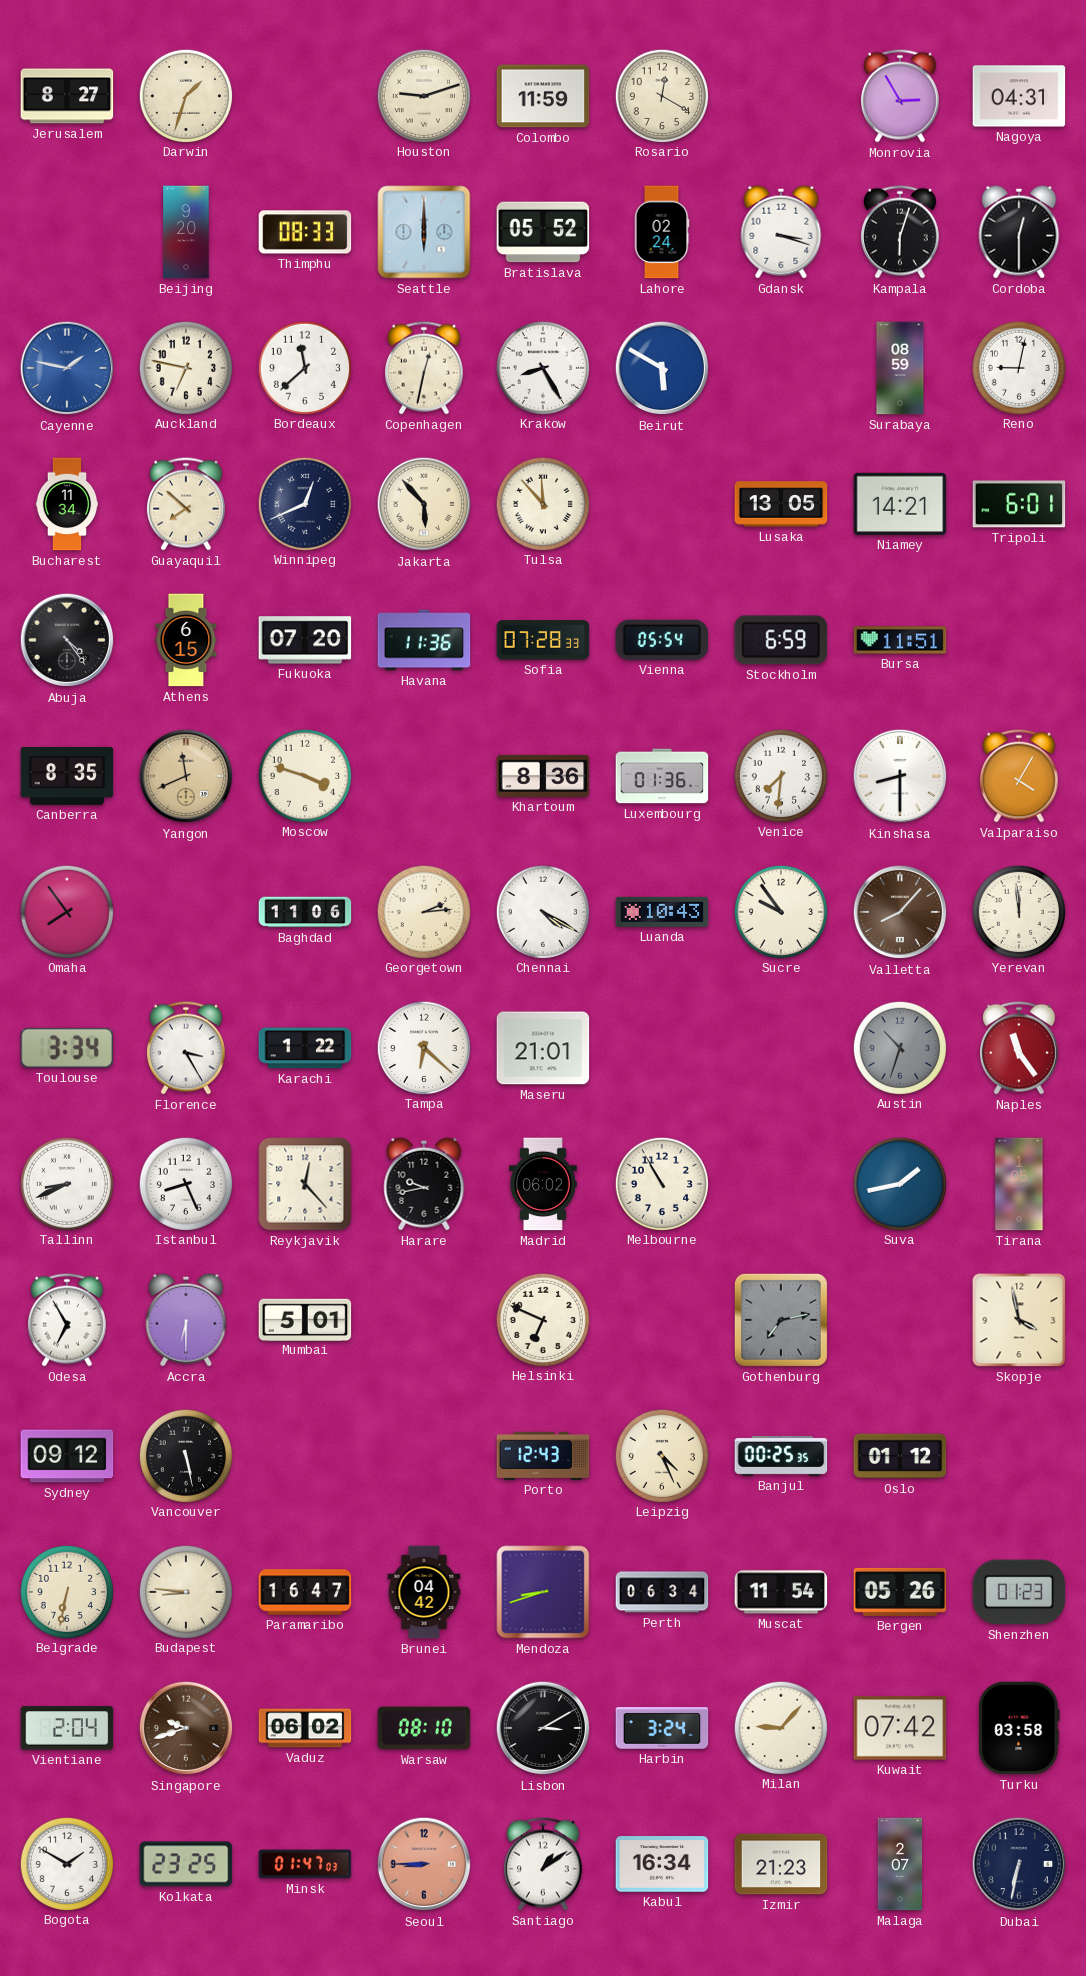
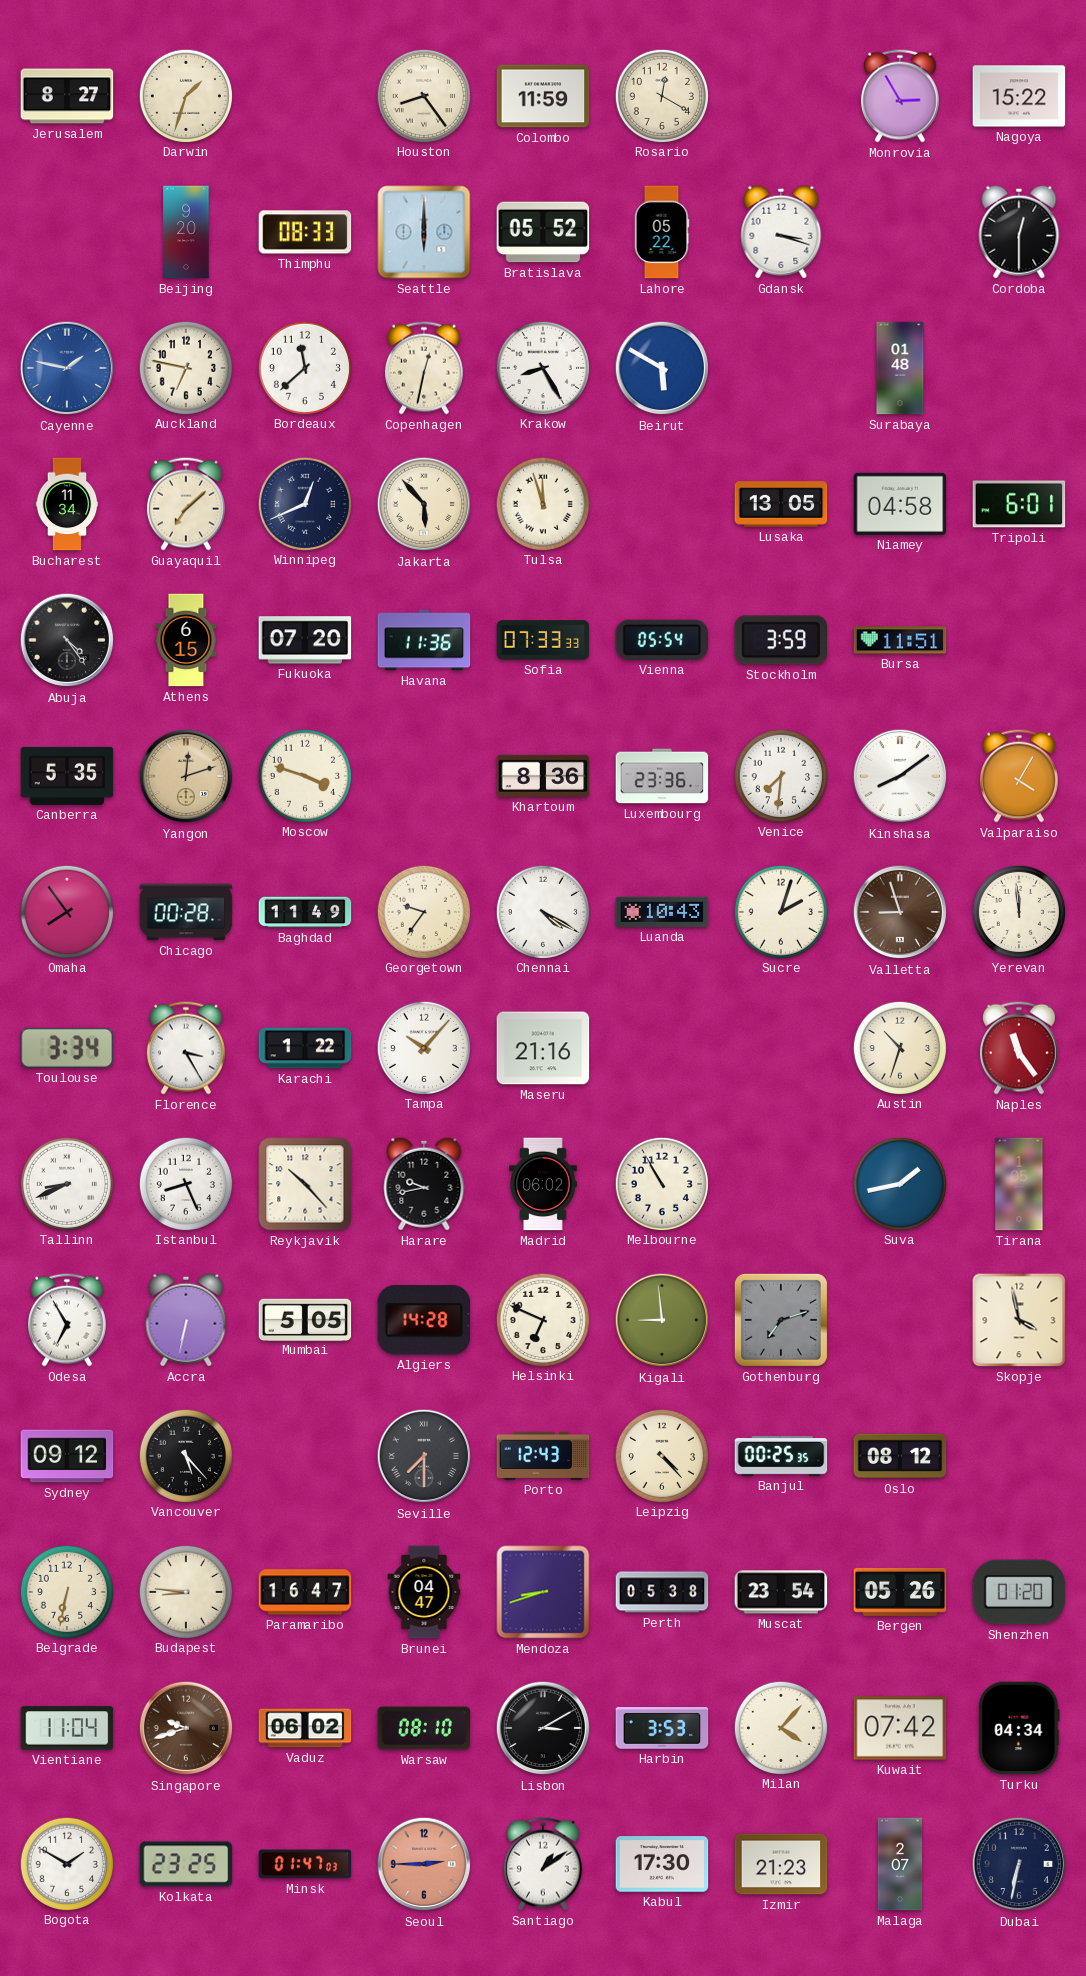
Houston: 9:12 -> 8:24 (423, 95)
Nagoya: 04:31 -> 15:22 (1019, 96)
Lahore: 02:24 -> 05:22 (662, 232)
Kampala: 6:03 -> none (900, 232)
Surabaya: 08:59 -> 01:48 (900, 368)
Reno: 9:02 -> none (1018, 367)
Guayaquil: 7:52 -> 7:08 (186, 504)
Tulsa: 11:53 -> 11:57 (542, 503)
Niamey: 14:21 -> 04:58 (900, 504)
Sofia: 07:28 -> 07:33 (543, 640)
Stockholm: 6:59 -> 3:59 (781, 640)
Canberra: 8:35 -> 5:35 (67, 776)
Yangon: 11:41 -> 12:12 (186, 776)
Luxembourg: 01:36 -> 23:36 (662, 776)
Kinshasa: 8:30 -> 8:09 (900, 776)
Chicago: none -> 00:28 (186, 912)
Baghdad: 11:06 -> 11:49 (305, 912)
Georgetown: 2:14 -> 9:36 (423, 911)
Sucre: 9:54 -> 2:03 (780, 911)
Valletta: 8:07 -> 8:57 (900, 912)
Tampa: 6:22 -> 10:07 (423, 1047)
Maseru: 21:01 -> 21:16 (543, 1048)
Austin dial: grey -> cream (899, 1047)
Reykjavik: 12:23 -> 10:23 (305, 1184)
Accra: 6:30 -> 6:32 (186, 1320)
Mumbai: 5:01 -> 5:05 (305, 1319)
Algiers: none -> 14:28 (424, 1320)
Kigali: none -> 8:59 (662, 1320)
Gothenburg: 7:13 -> 7:12 (781, 1320)
Vancouver: 5:28 -> 5:23 (185, 1455)
Seville: none -> 7:30 (424, 1456)
Leipzig: 4:26 -> 4:23 (661, 1455)
Oslo: 01:12 -> 08:12 (900, 1456)
Brunei: 04:42 -> 04:47 (424, 1592)
Perth: 06:34 -> 05:38 (662, 1592)
Muscat: 11:54 -> 23:54 (781, 1592)
Shenzhen: 01:23 -> 01:20 (1019, 1592)
Vientiane: 2:04 -> 11:04 (67, 1728)
Harbin: 3:24 -> 3:53 (662, 1728)
Milan: 9:07 -> 4:07 (780, 1727)
Turku: 03:58 -> 04:34 (1019, 1728)
Seoul: 8:45 -> 2:45 (424, 1864)
Kabul: 16:34 -> 17:30 (662, 1864)
